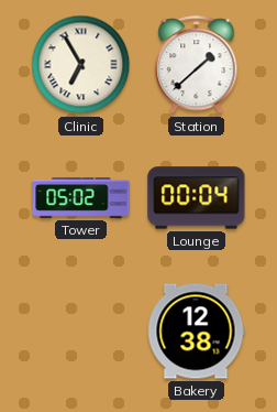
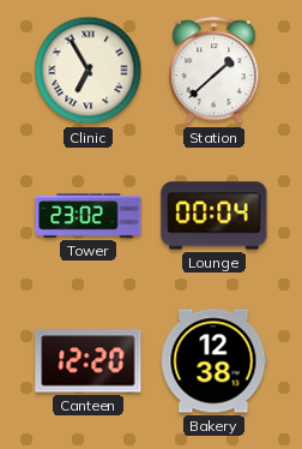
Tower: 05:02 -> 23:02 (89, 216)
Canteen: none -> 12:20 (89, 361)
